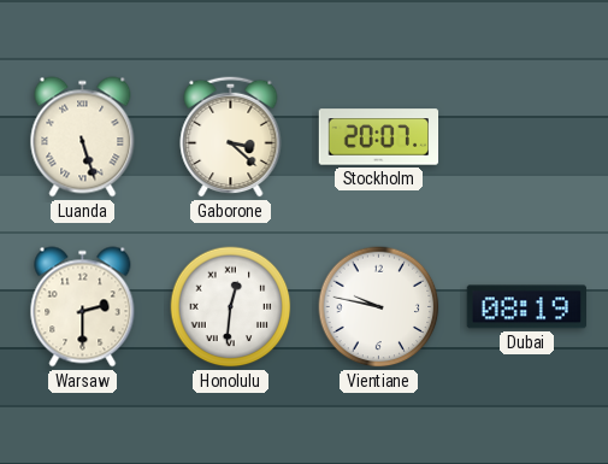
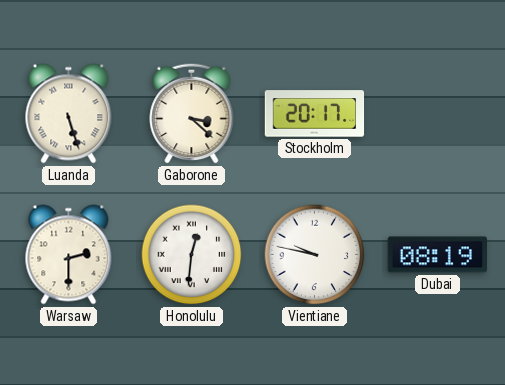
Stockholm: 20:07 -> 20:17 (315, 114)
